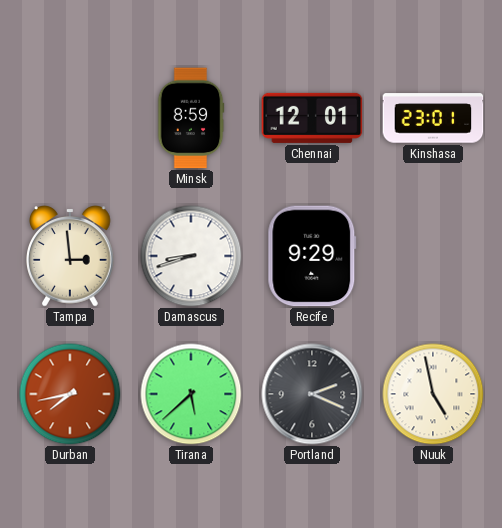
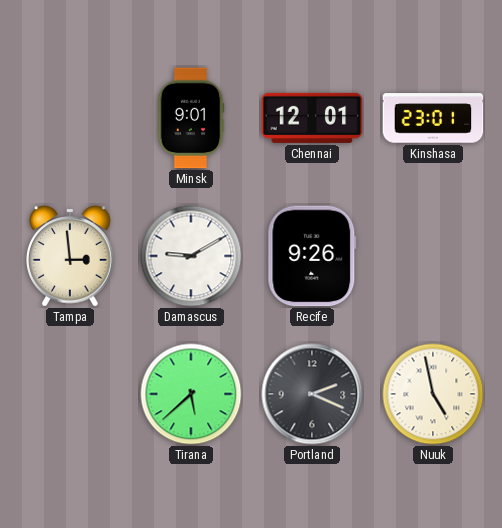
Minsk: 8:59 -> 9:01 (191, 118)
Damascus: 8:42 -> 9:10 (191, 256)
Recife: 9:29 -> 9:26 (312, 256)
Durban: 7:43 -> none (70, 394)
